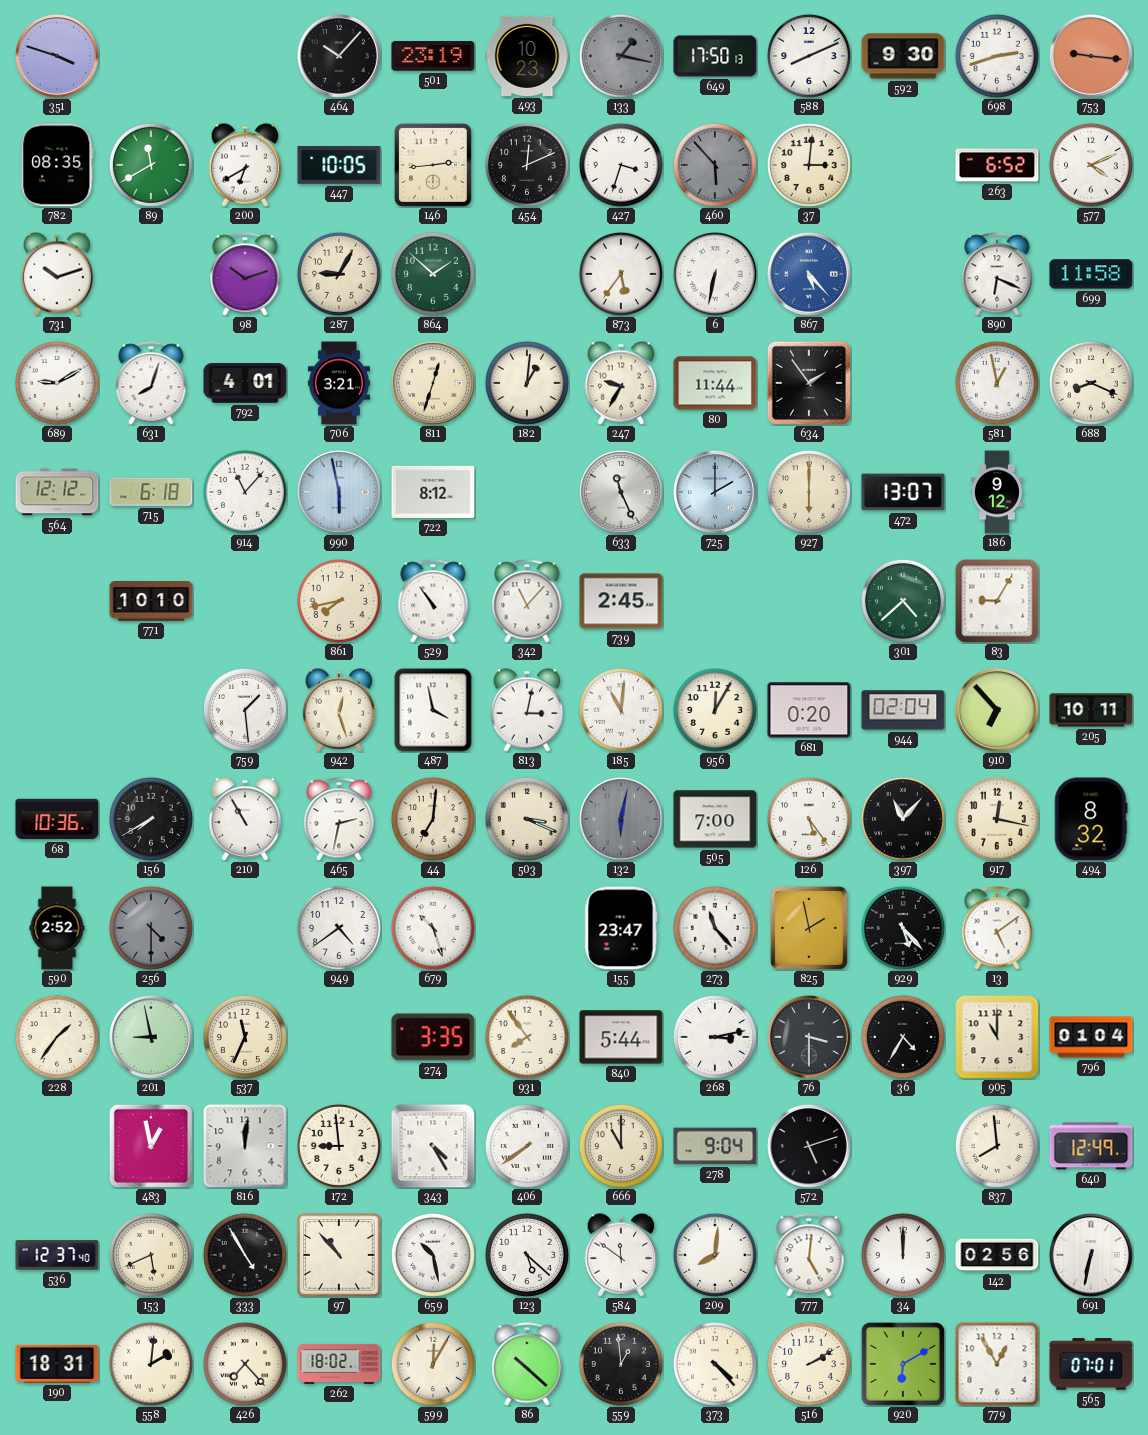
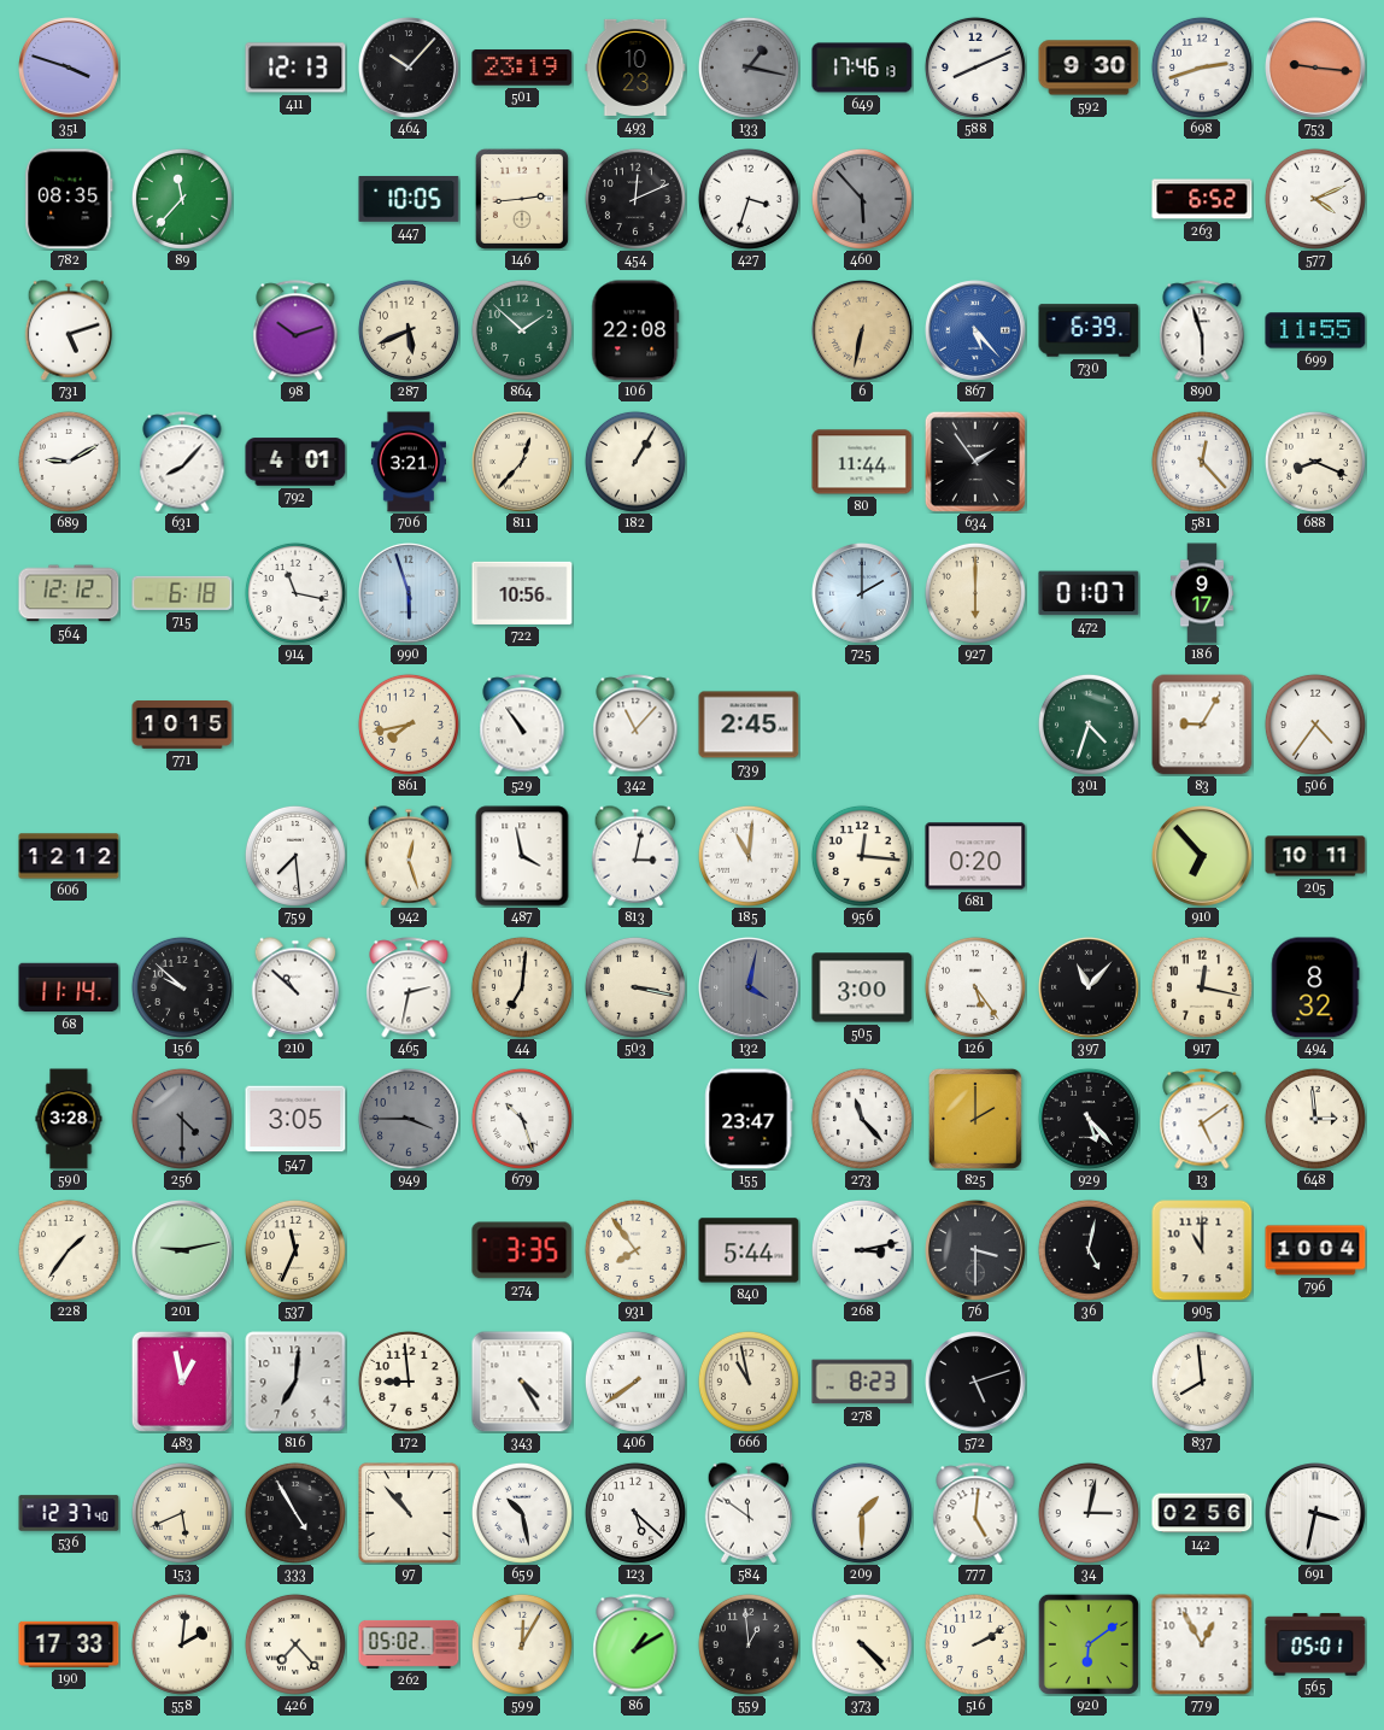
411: none -> 12:13 (295, 68)
649: 17:50 -> 17:46 (862, 68)
89: 11:40 -> 11:37 (182, 199)
200: 6:40 -> none (245, 165)
37: 3:01 -> none (809, 165)
731: 10:12 -> 5:12 (69, 330)
287: 9:05 -> 5:41 (409, 330)
106: none -> 22:08 (635, 330)
873: 5:36 -> none (621, 274)
6 dial: white -> champagne (863, 332)
730: none -> 6:39 (1089, 330)
890: 6:19 -> 5:57 (1202, 330)
699: 11:58 -> 11:55 (1315, 330)
631: 8:03 -> 8:07 (182, 462)
811: 12:33 -> 12:37 (523, 463)
182: 1:01 -> 1:05 (635, 462)
247: 9:35 -> none (621, 383)
581: 12:58 -> 12:23 (1202, 462)
914: 11:07 -> 11:17 (295, 593)
990: 5:58 -> 5:57 (410, 594)
722: 8:12 -> 10:56 (522, 593)
633: 11:26 -> none (622, 493)
472: 13:07 -> 01:07 (1089, 593)
186: 9:12 -> 9:17 (1202, 593)
771: 10:10 -> 10:15 (182, 726)
301: 4:38 -> 4:33 (1089, 725)
506: none -> 4:36 (1315, 725)
606: none -> 12:12 (69, 856)
759: 1:29 -> 7:29 (295, 856)
956: 12:05 -> 12:16 (862, 856)
944: 02:04 -> none (903, 710)
68: 10:36 -> 11:14 (69, 987)
156: 7:40 -> 9:52 (182, 987)
210: 10:55 -> 10:52 (295, 987)
503: 3:19 -> 3:17 (635, 987)
132: 6:02 -> 4:02 (750, 989)
505: 7:00 -> 3:00 (862, 987)
590: 2:52 -> 3:28 (69, 1119)
547: none -> 3:05 (295, 1119)
949: 4:39 -> 3:45 (409, 1119)
949 dial: white -> grey (409, 1119)
825: 1:58 -> 2:00 (975, 1119)
648: none -> 2:59 (1315, 1119)
201: 8:58 -> 9:13 (183, 1251)
36: 4:35 -> 5:02 (1089, 1250)
796: 01:04 -> 10:04 (1315, 1250)
816: 12:01 -> 7:01 (295, 1382)
666: 11:00 -> 10:58 (749, 1382)
278: 9:04 -> 8:23 (862, 1382)
640: 12:49 -> none (1091, 1146)
209: 8:01 -> 1:30 (862, 1513)
34: 12:00 -> 3:02 (1089, 1513)
691: 6:32 -> 3:32 (1316, 1514)
190: 18:31 -> 17:33 (69, 1644)
262: 18:02 -> 05:02 (409, 1644)
86: 10:22 -> 1:10 (635, 1644)
920: 6:10 -> 6:09 (1089, 1644)
565: 07:01 -> 05:01 (1315, 1644)
